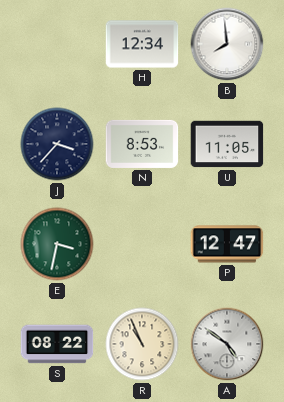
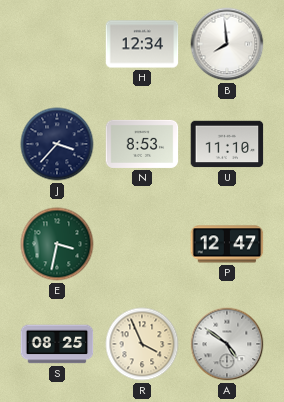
U: 11:05 -> 11:10 (227, 144)
S: 08:22 -> 08:25 (57, 344)
R: 10:56 -> 3:56 (142, 344)
